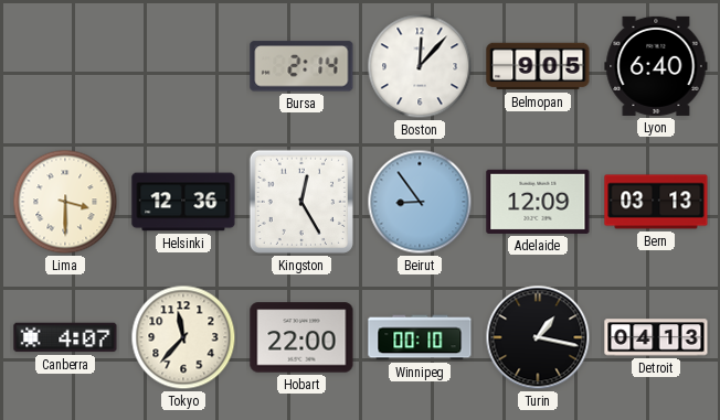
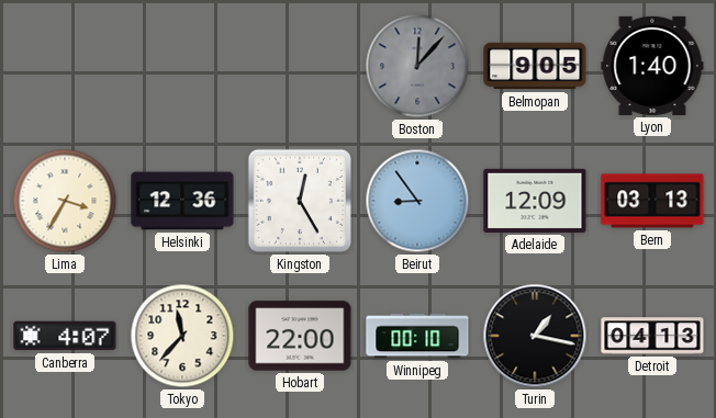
Bursa: 2:14 -> none (301, 66)
Boston dial: white -> grey (417, 66)
Lyon: 6:40 -> 1:40 (652, 66)
Lima: 3:30 -> 3:35 (65, 201)
